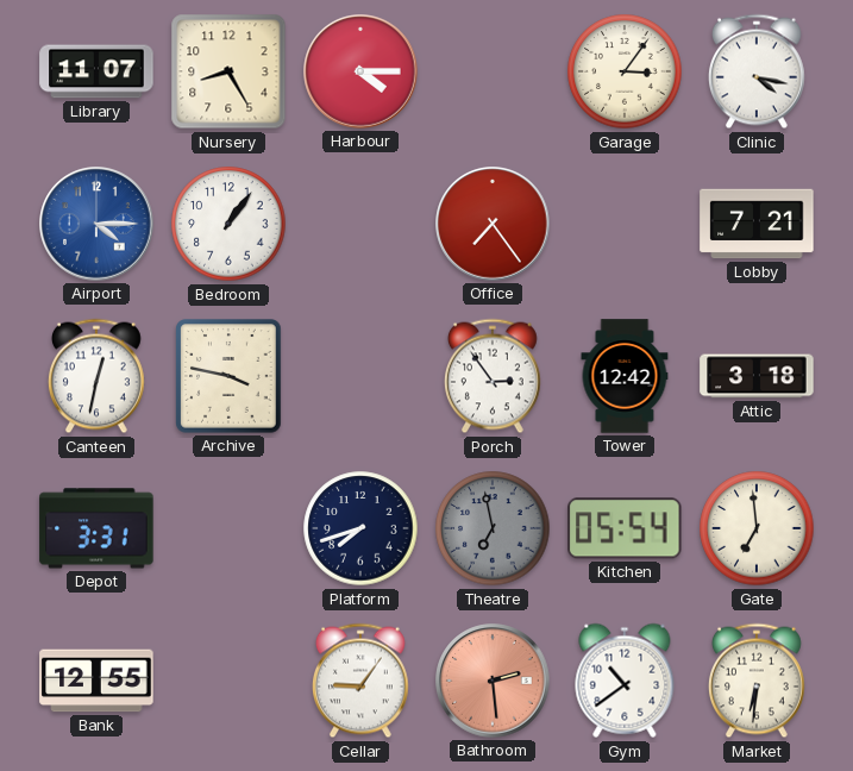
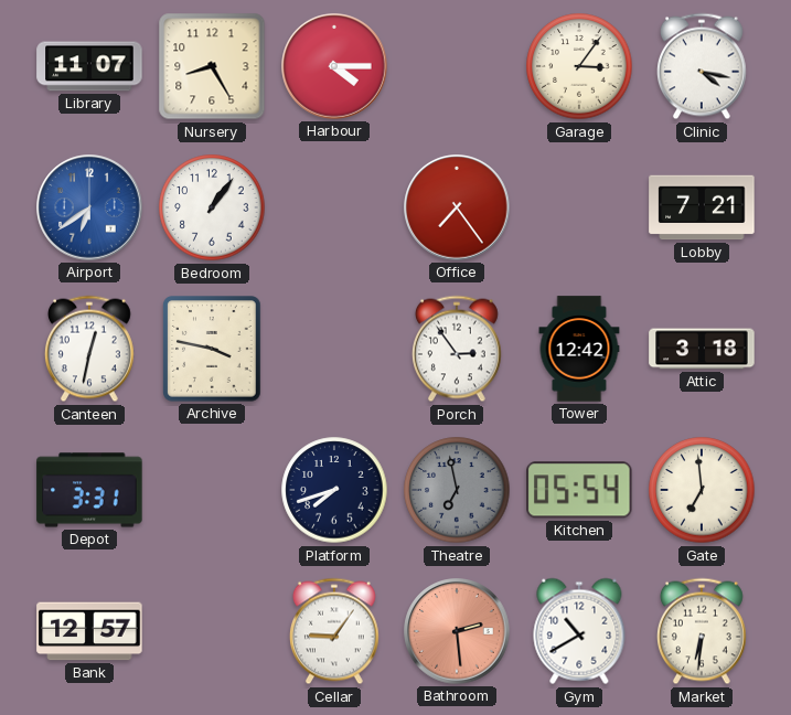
Airport: 4:15 -> 6:39 (89, 207)
Bank: 12:55 -> 12:57 (89, 631)
Gym: 10:39 -> 10:40 (579, 631)
